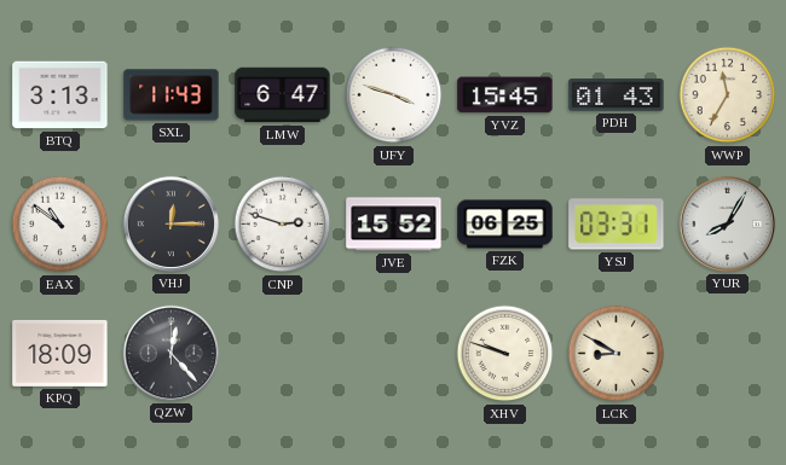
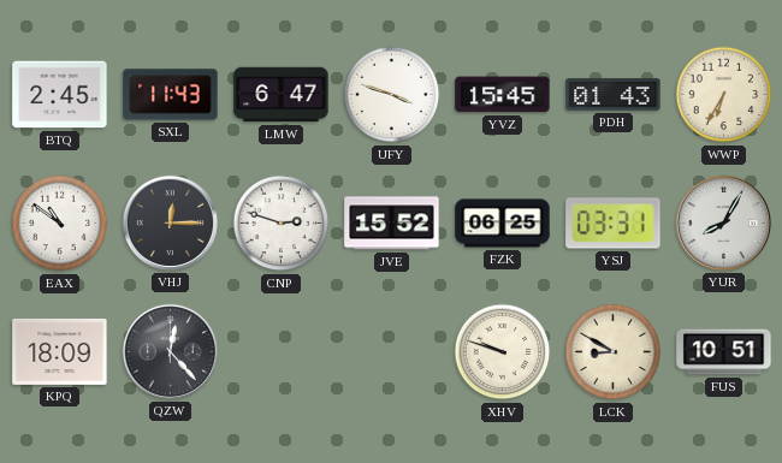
BTQ: 3:13 -> 2:45 (60, 95)
WWP: 11:35 -> 6:35 (724, 95)
FUS: none -> 10:51 (724, 352)
